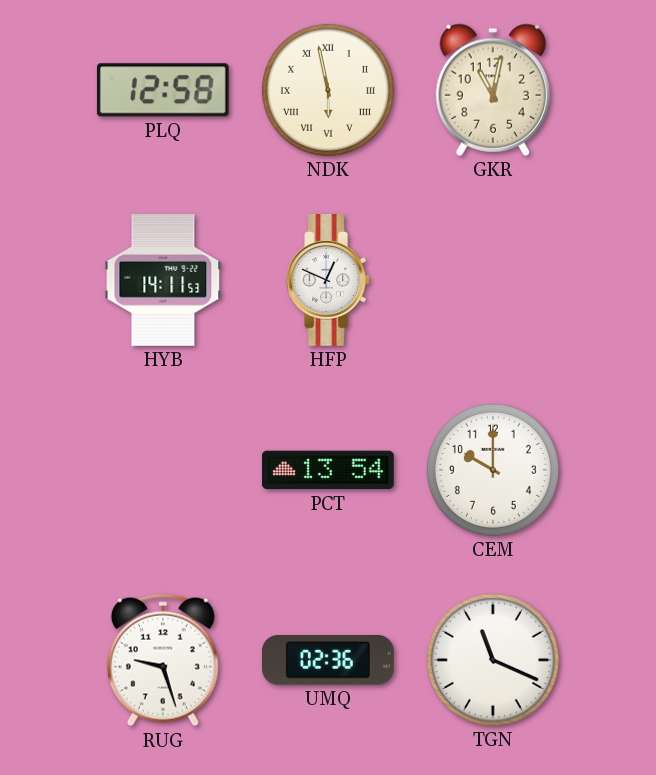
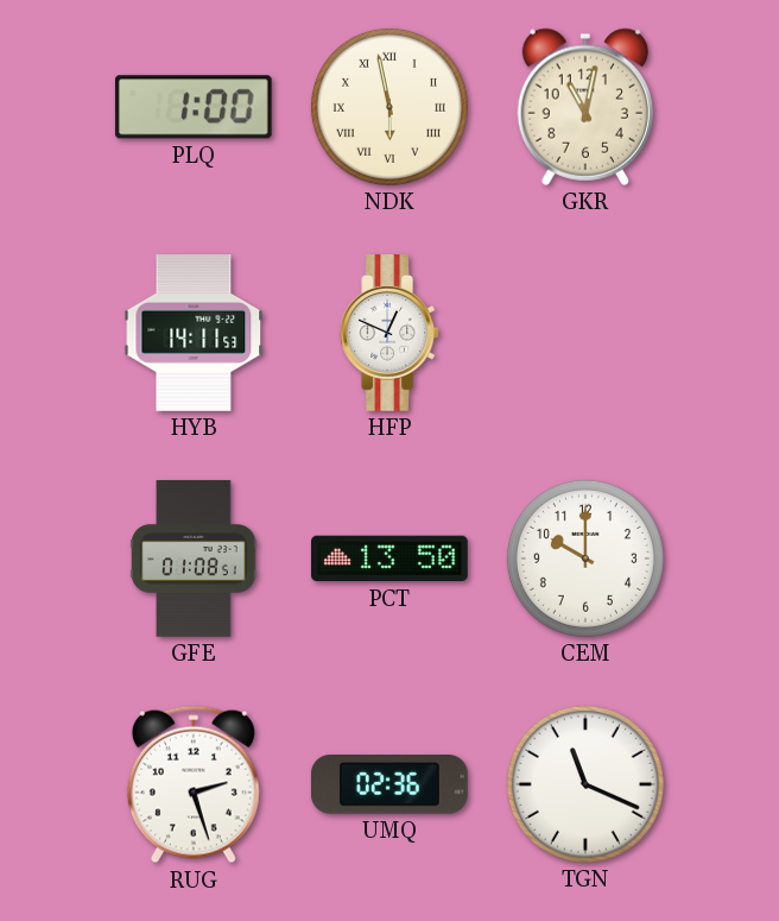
PLQ: 12:58 -> 1:00 (194, 107)
GFE: none -> 01:08 (194, 559)
PCT: 13:54 -> 13:50 (391, 559)
RUG: 9:27 -> 2:27 (194, 784)
